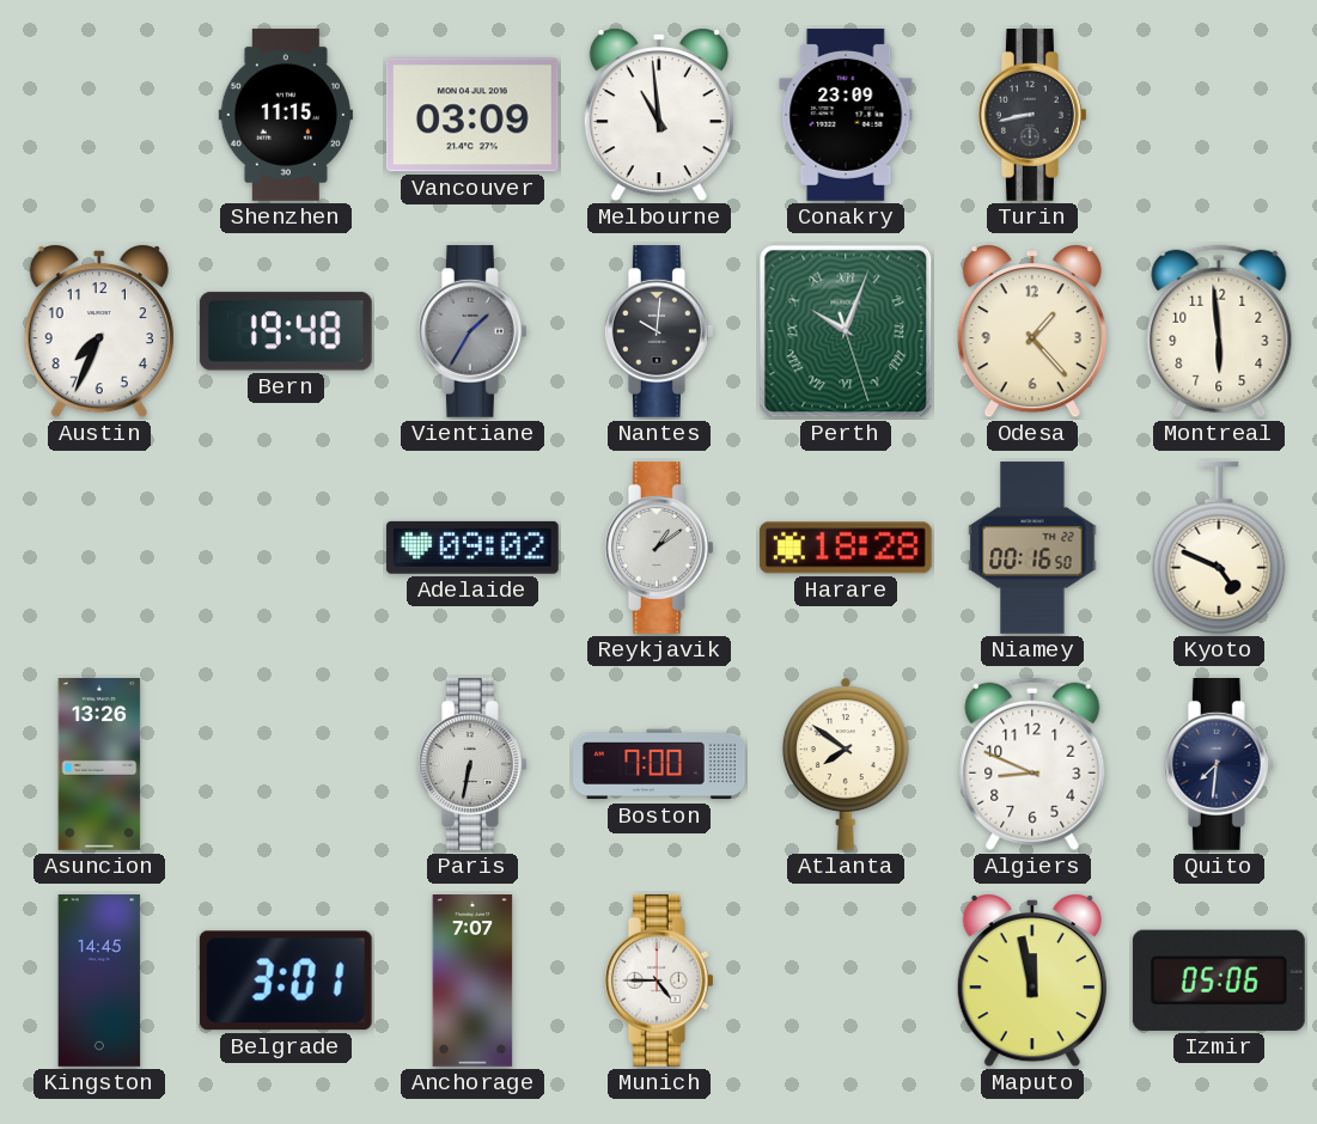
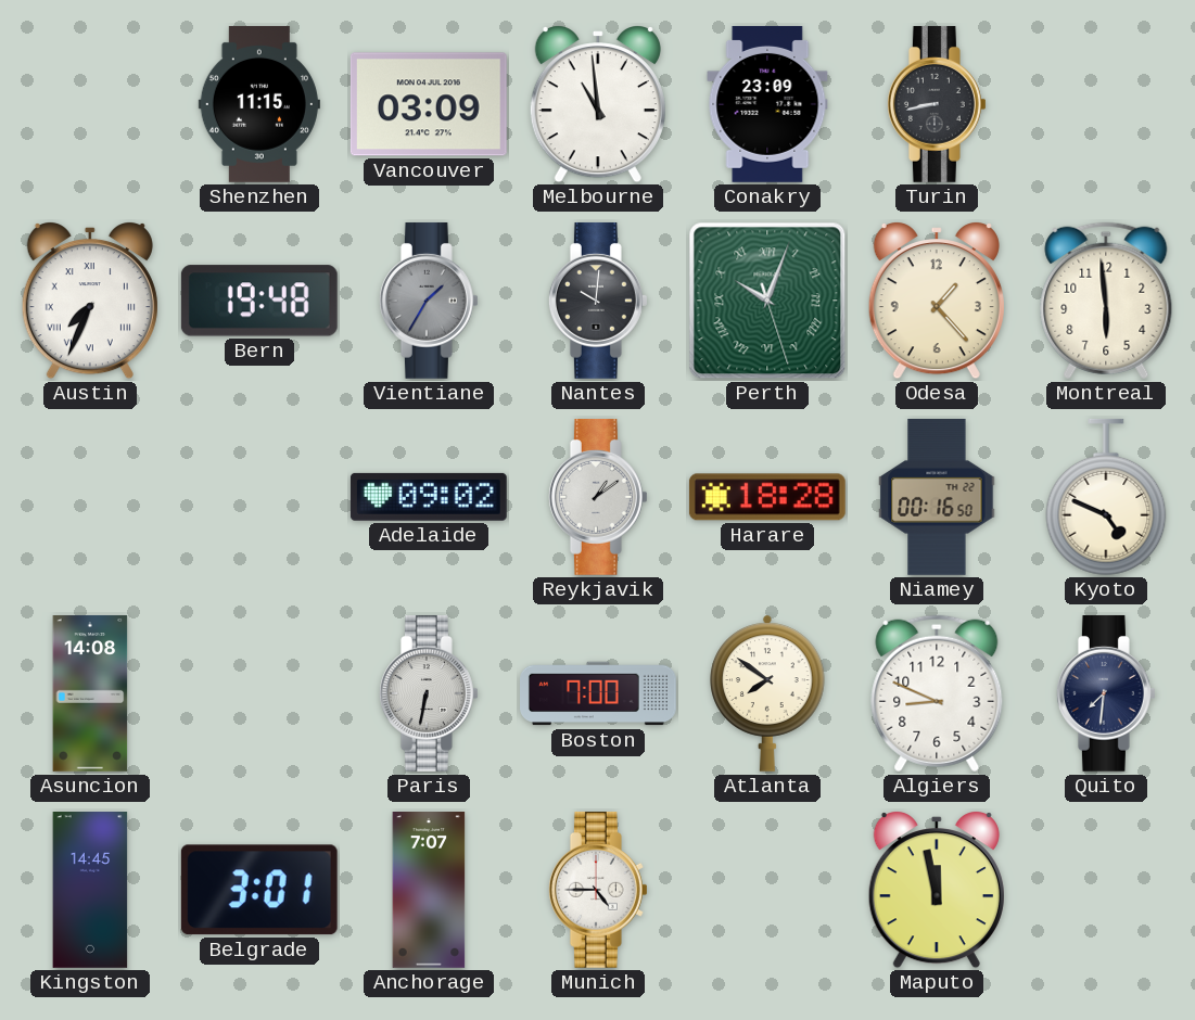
Austin numerals: Arabic -> Roman (90, 302)
Asuncion: 13:26 -> 14:08 (90, 694)
Izmir: 05:06 -> none (1219, 981)
